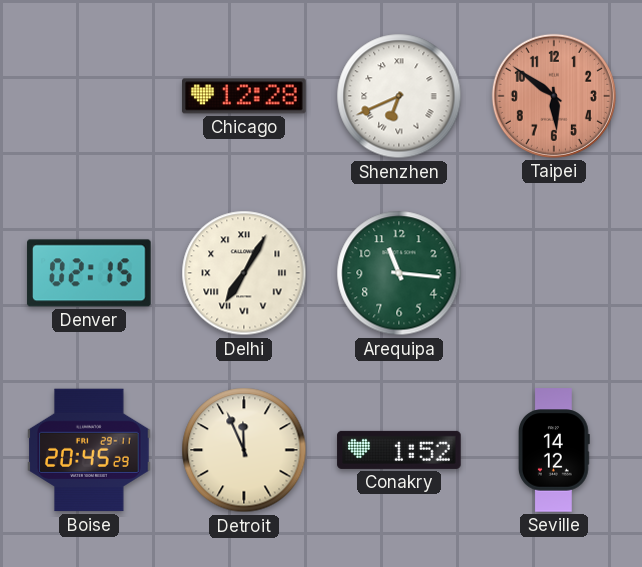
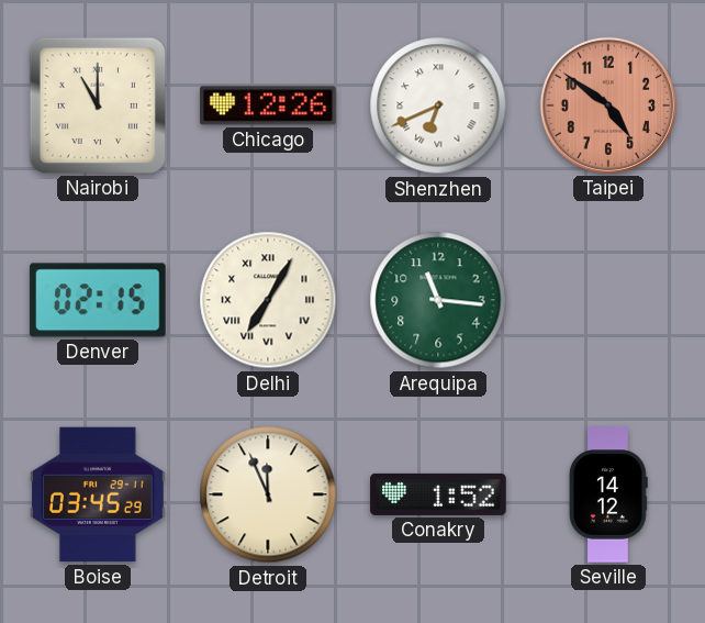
Nairobi: none -> 11:00 (98, 105)
Chicago: 12:28 -> 12:26 (268, 105)
Taipei: 5:51 -> 4:51 (608, 105)
Boise: 20:45 -> 03:45 (98, 494)
